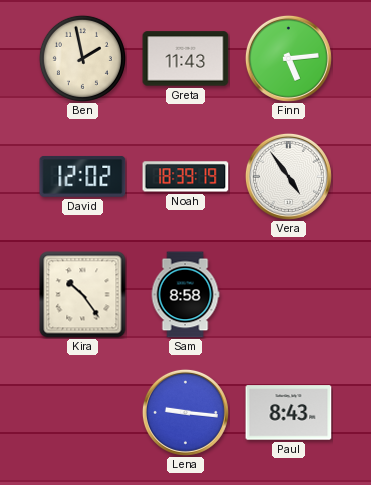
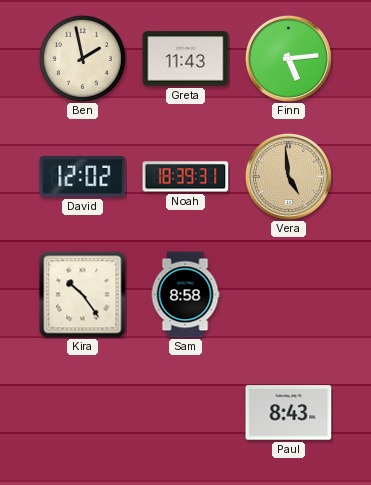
Noah: 18:39:19 -> 18:39:31 (186, 177)
Vera: 4:54 -> 4:59 (288, 176)
Vera dial: white -> champagne (288, 176)
Lena: 9:16 -> none (185, 412)
